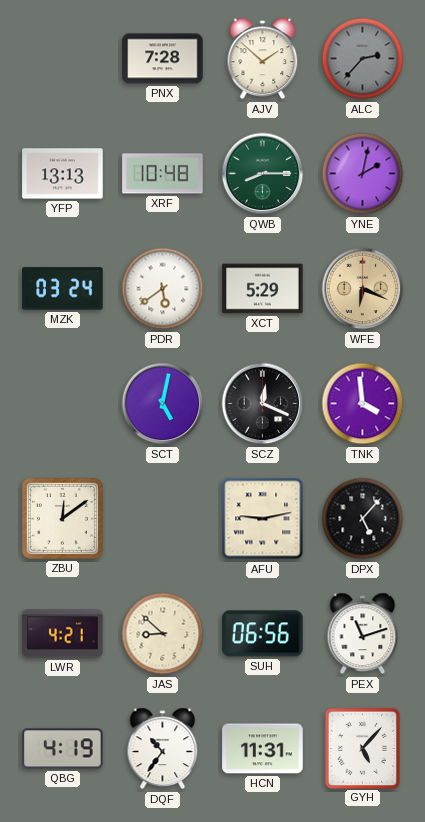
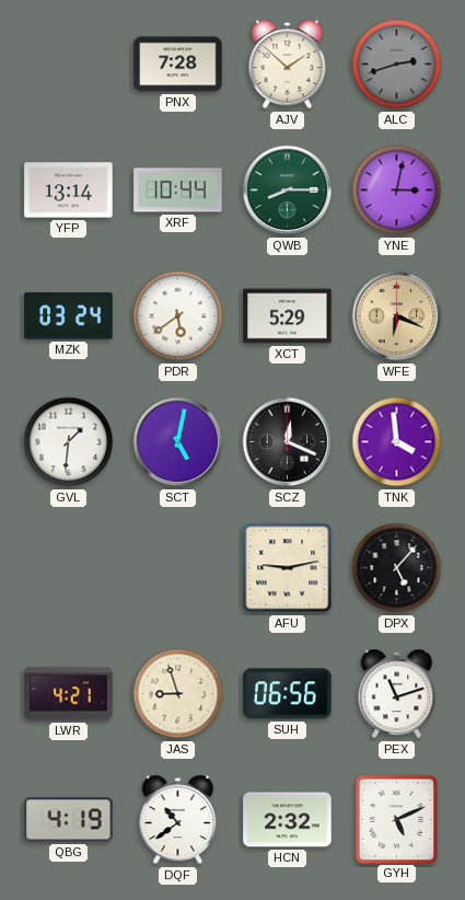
ALC: 2:37 -> 2:42 (397, 65)
YFP: 13:13 -> 13:14 (69, 191)
XRF: 10:48 -> 10:44 (178, 191)
YNE: 2:02 -> 3:02 (397, 191)
GVL: none -> 1:31 (69, 442)
ZBU: 12:09 -> none (62, 518)
JAS: 8:52 -> 8:57 (178, 694)
DQF: 10:36 -> 10:39 (178, 820)
HCN: 11:31 -> 2:32 (288, 820)
GYH: 5:07 -> 5:11 (396, 819)
